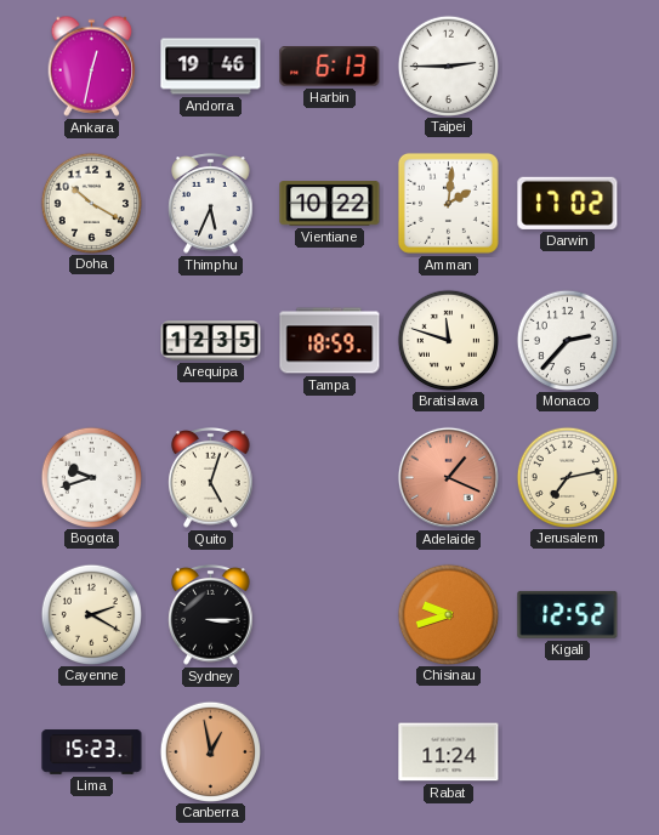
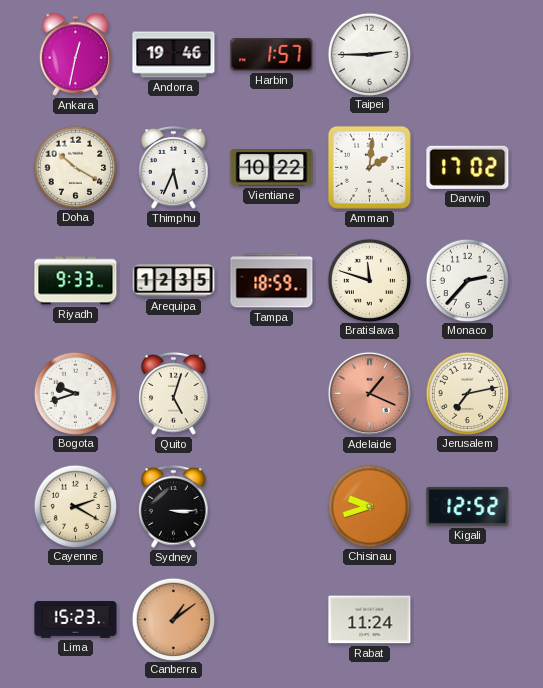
Harbin: 6:13 -> 1:57 (272, 55)
Riyadh: none -> 9:33 (76, 281)
Canberra: 12:58 -> 1:09 (173, 619)
